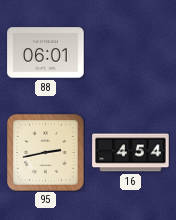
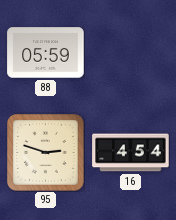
88: 06:01 -> 05:59 (46, 53)
95: 2:43 -> 2:48 (46, 153)
